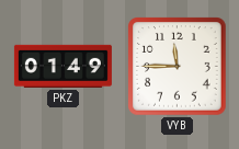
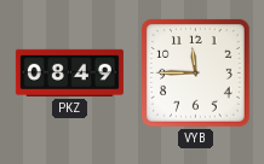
PKZ: 01:49 -> 08:49 (69, 72)
